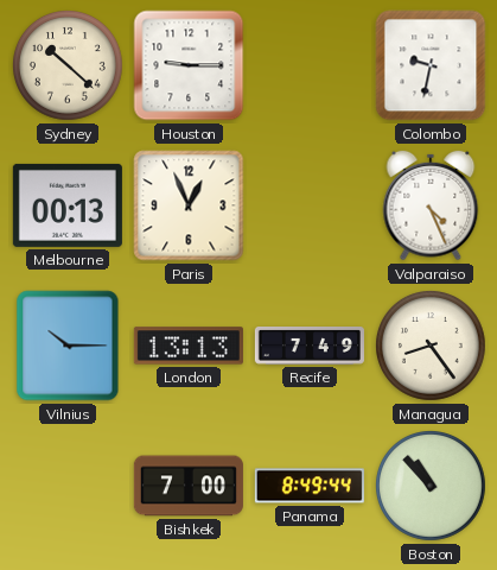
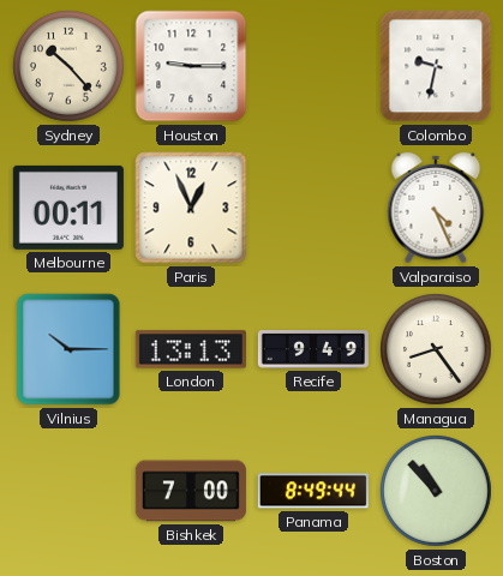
Sydney: 10:22 -> 10:23 (70, 67)
Melbourne: 00:13 -> 00:11 (68, 208)
Recife: 7:49 -> 9:49 (313, 350)
